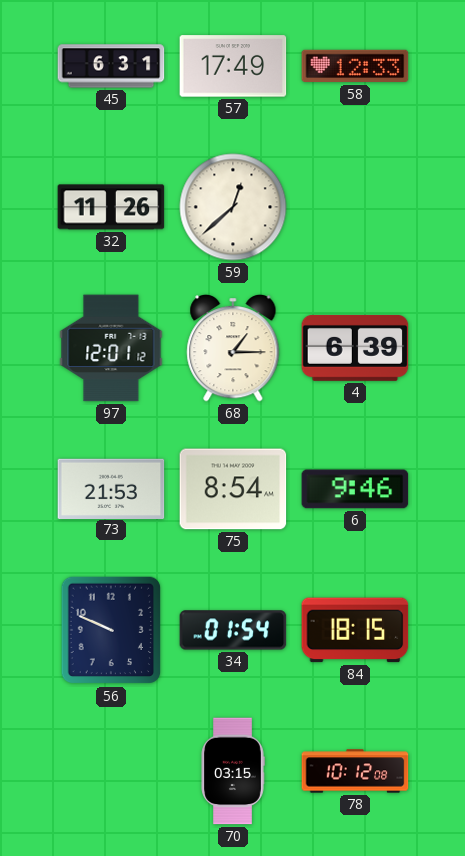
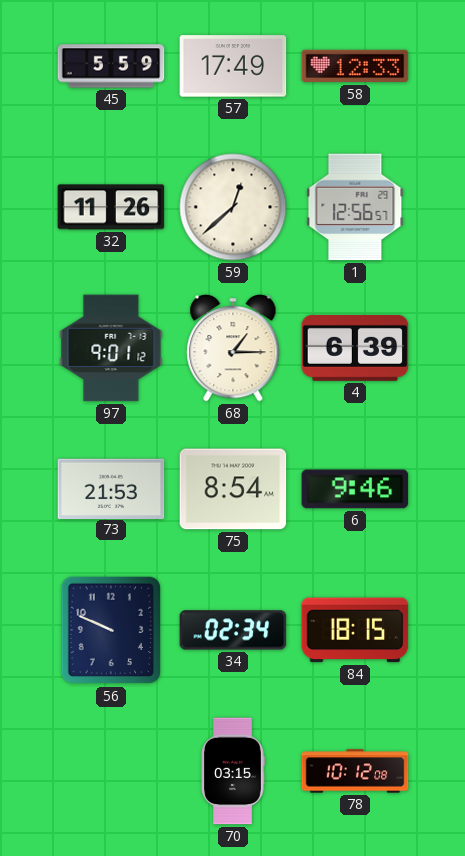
45: 6:31 -> 5:59 (111, 66)
1: none -> 12:56 (355, 207)
97: 12:01 -> 9:01 (111, 348)
34: 01:54 -> 02:34 (233, 630)
